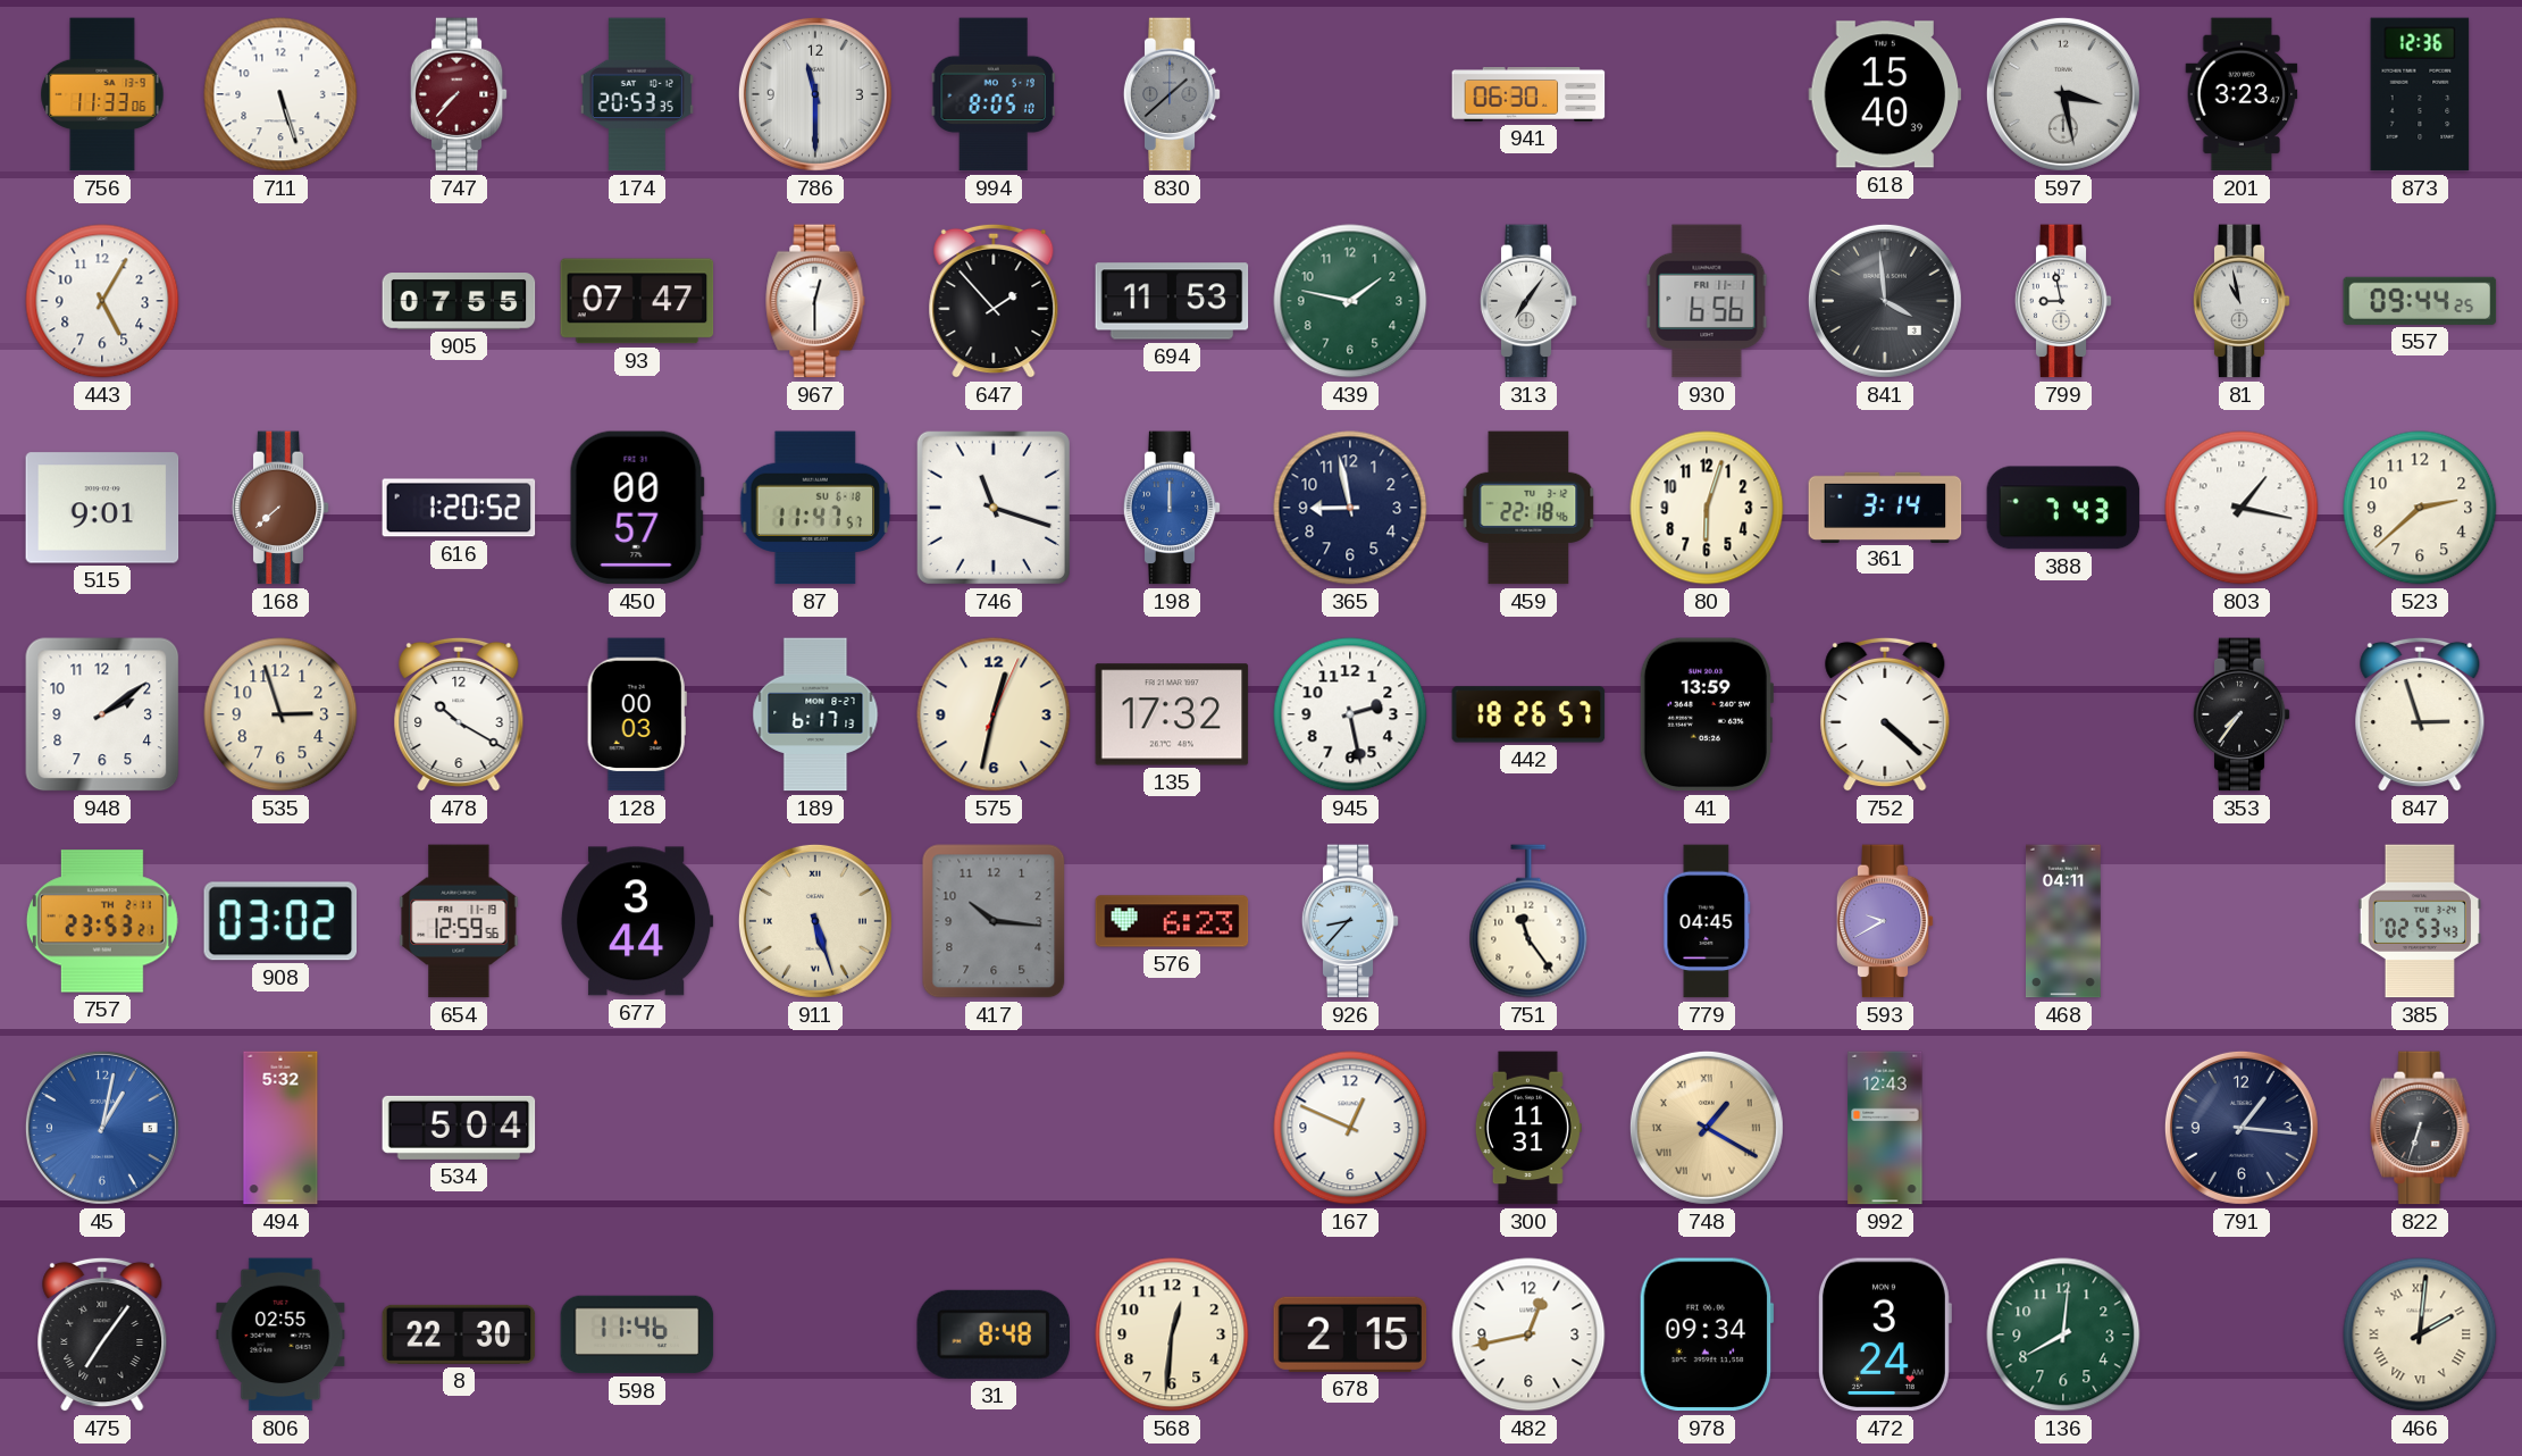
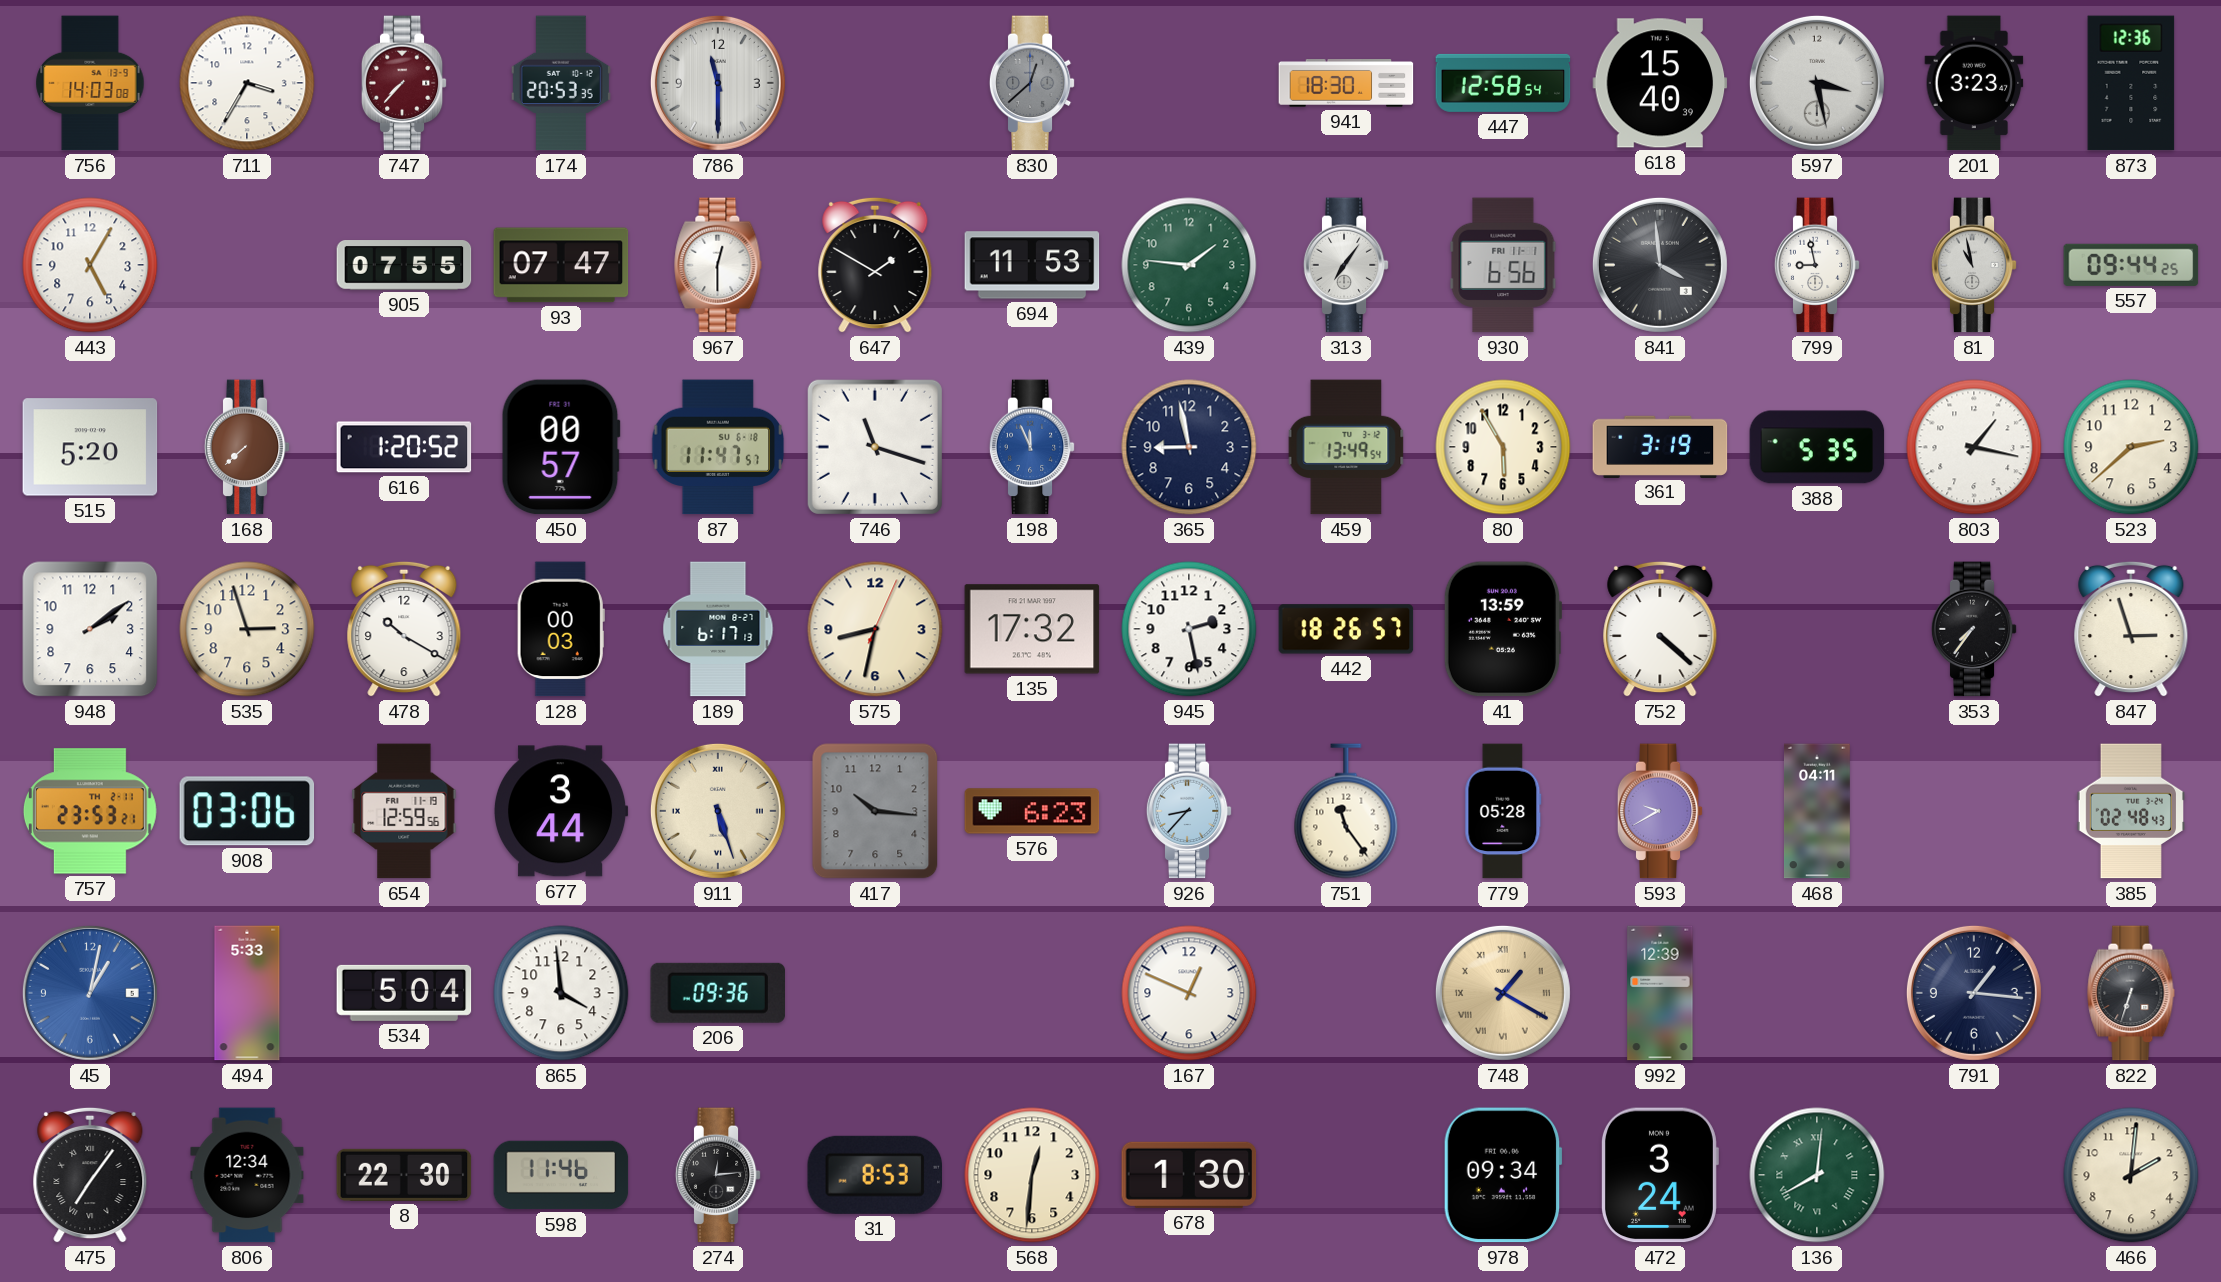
756: 11:33 -> 14:03 (90, 83)
711: 5:27 -> 3:35 (247, 83)
994: 8:05 -> none (994, 94)
830: 1:38 -> 12:38 (1032, 83)
941: 06:30 -> 18:30 (1346, 84)
447: none -> 12:58 (1503, 83)
647: 1:53 -> 1:50 (875, 265)
439: 1:47 -> 1:46 (1189, 265)
515: 9:01 -> 5:20 (90, 447)
198: 12:00 -> 11:56 (1032, 447)
459: 22:18 -> 13:49 (1346, 447)
80: 6:03 -> 5:55 (1503, 447)
361: 3:14 -> 3:19 (1660, 446)
388: 7:43 -> 5:35 (1817, 447)
575: 12:32 -> 8:32 (875, 629)
908: 03:02 -> 03:06 (247, 811)
779: 04:45 -> 05:28 (1503, 811)
385: 02:53 -> 02:48 (2130, 811)
494: 5:32 -> 5:33 (247, 993)
865: none -> 3:59 (561, 993)
206: none -> 09:36 (717, 993)
300: 11:31 -> none (1528, 1128)
992: 12:43 -> 12:39 (1660, 993)
806: 02:55 -> 12:34 (247, 1175)
274: none -> 12:14 (718, 1175)
31: 8:48 -> 8:53 (875, 1175)
678: 2:15 -> 1:30 (1189, 1175)
482: 12:43 -> none (1528, 1334)
136 numerals: Arabic -> Roman (1817, 1175)
466 numerals: Roman -> Arabic (2131, 1175)
